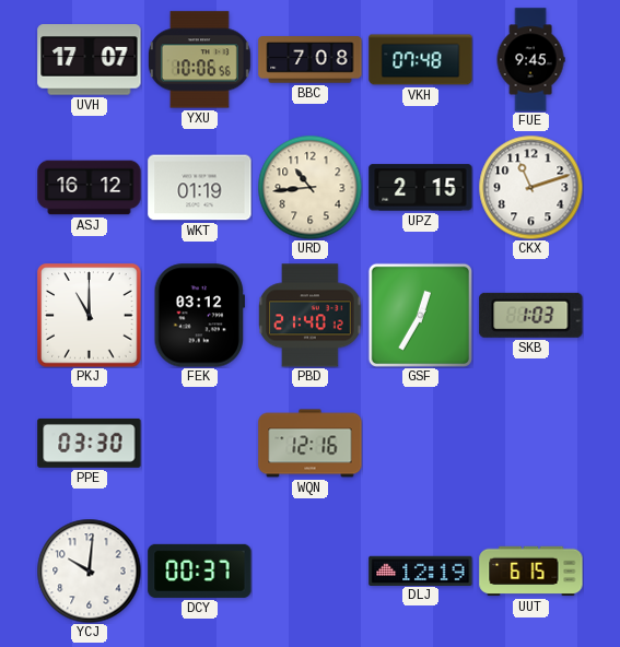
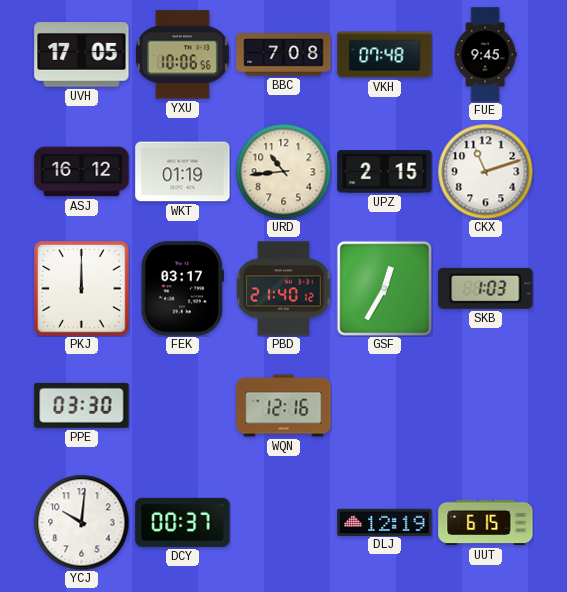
UVH: 17:07 -> 17:05 (82, 55)
PKJ: 11:00 -> 12:00 (82, 289)
FEK: 03:12 -> 03:17 (182, 289)
